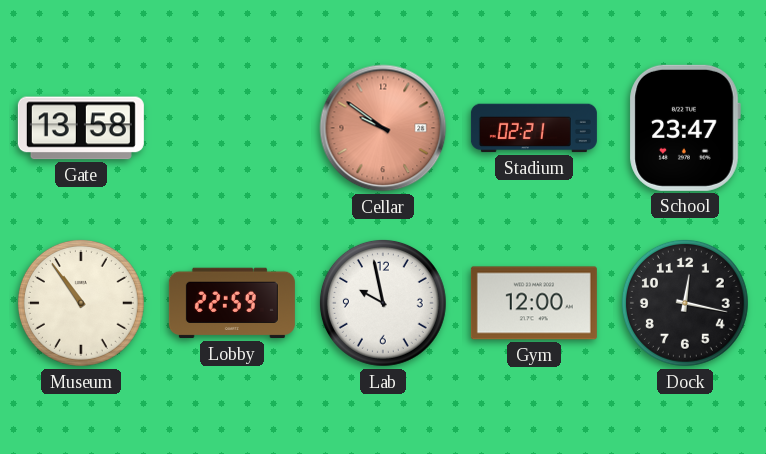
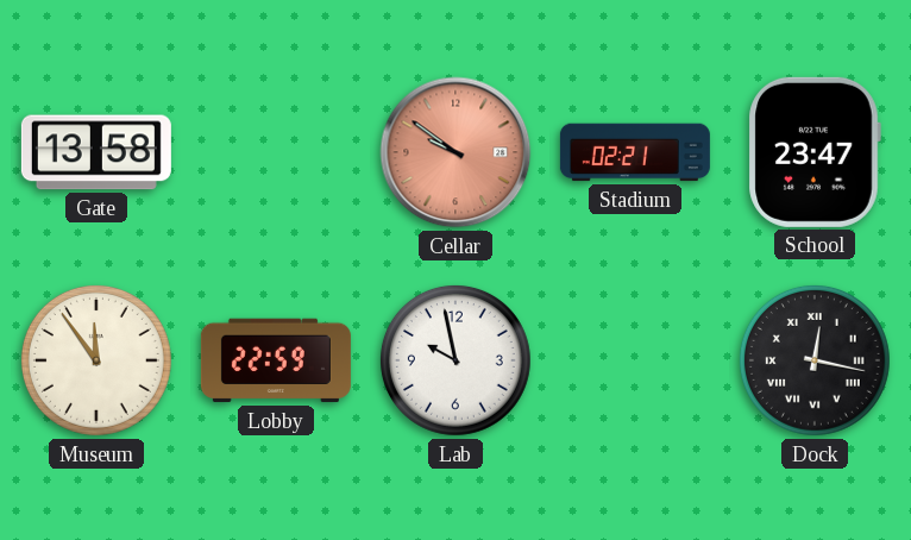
Museum: 10:54 -> 11:54 (96, 360)
Gym: 12:00 -> none (534, 303)
Dock numerals: Arabic -> Roman (815, 360)
